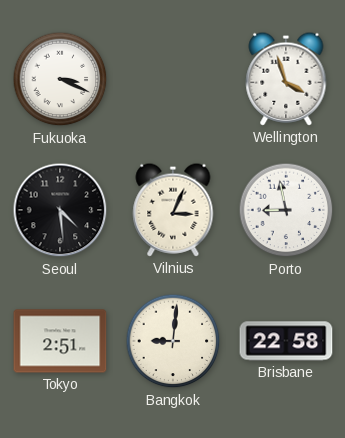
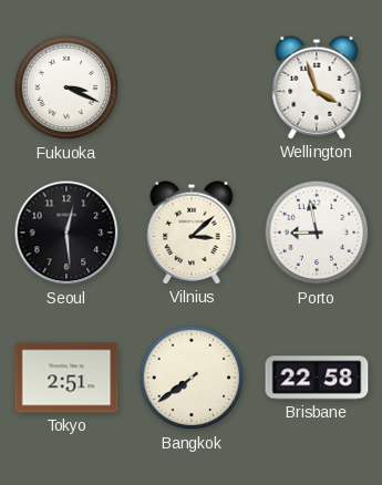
Seoul: 4:29 -> 12:29 (66, 233)
Vilnius: 3:04 -> 3:08 (192, 233)
Bangkok: 9:01 -> 7:39 (192, 378)
